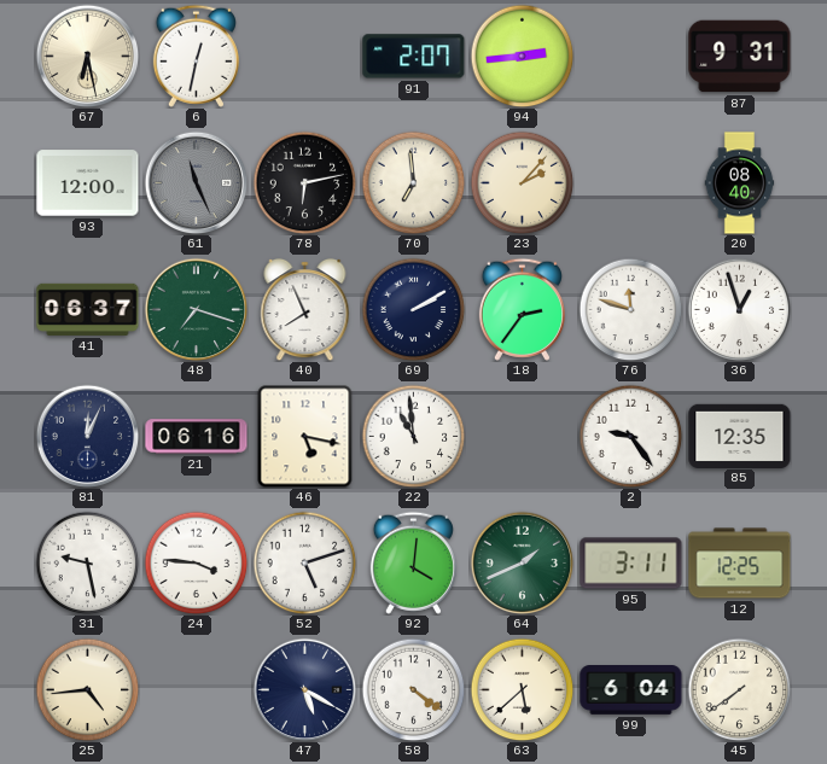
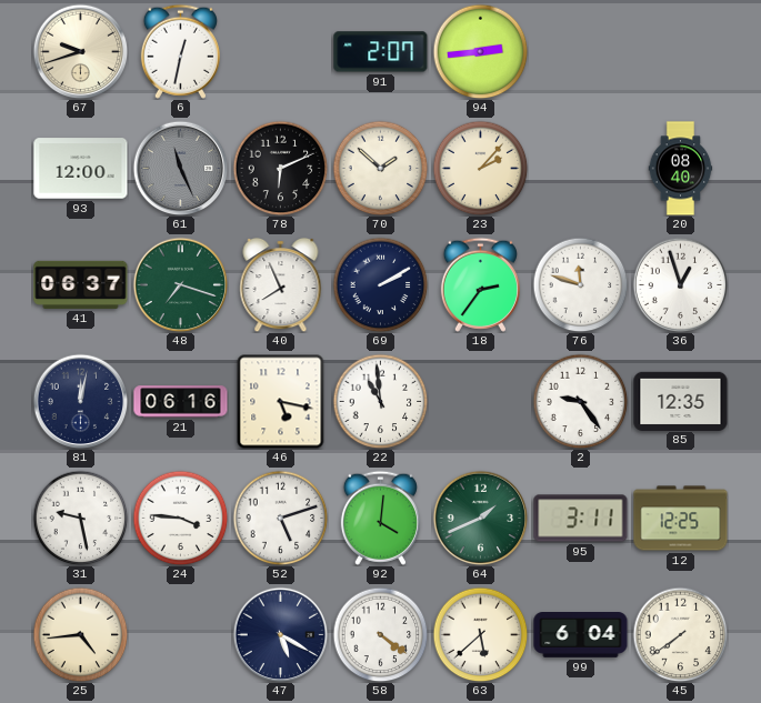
67: 6:28 -> 9:42 (80, 51)
87: 9:31 -> none (740, 57)
78: 6:13 -> 6:11 (280, 168)
70: 6:59 -> 1:52 (380, 168)
81: 12:04 -> 12:02 (80, 401)
